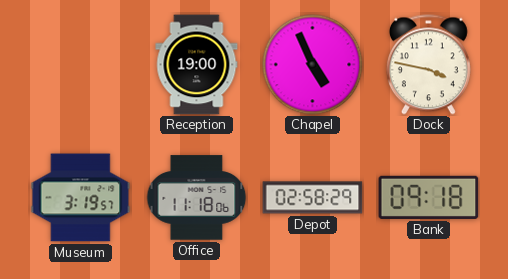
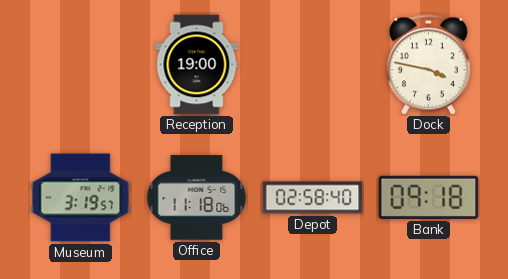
Chapel: 4:56 -> none (313, 65)
Depot: 02:58:29 -> 02:58:40 (313, 198)
